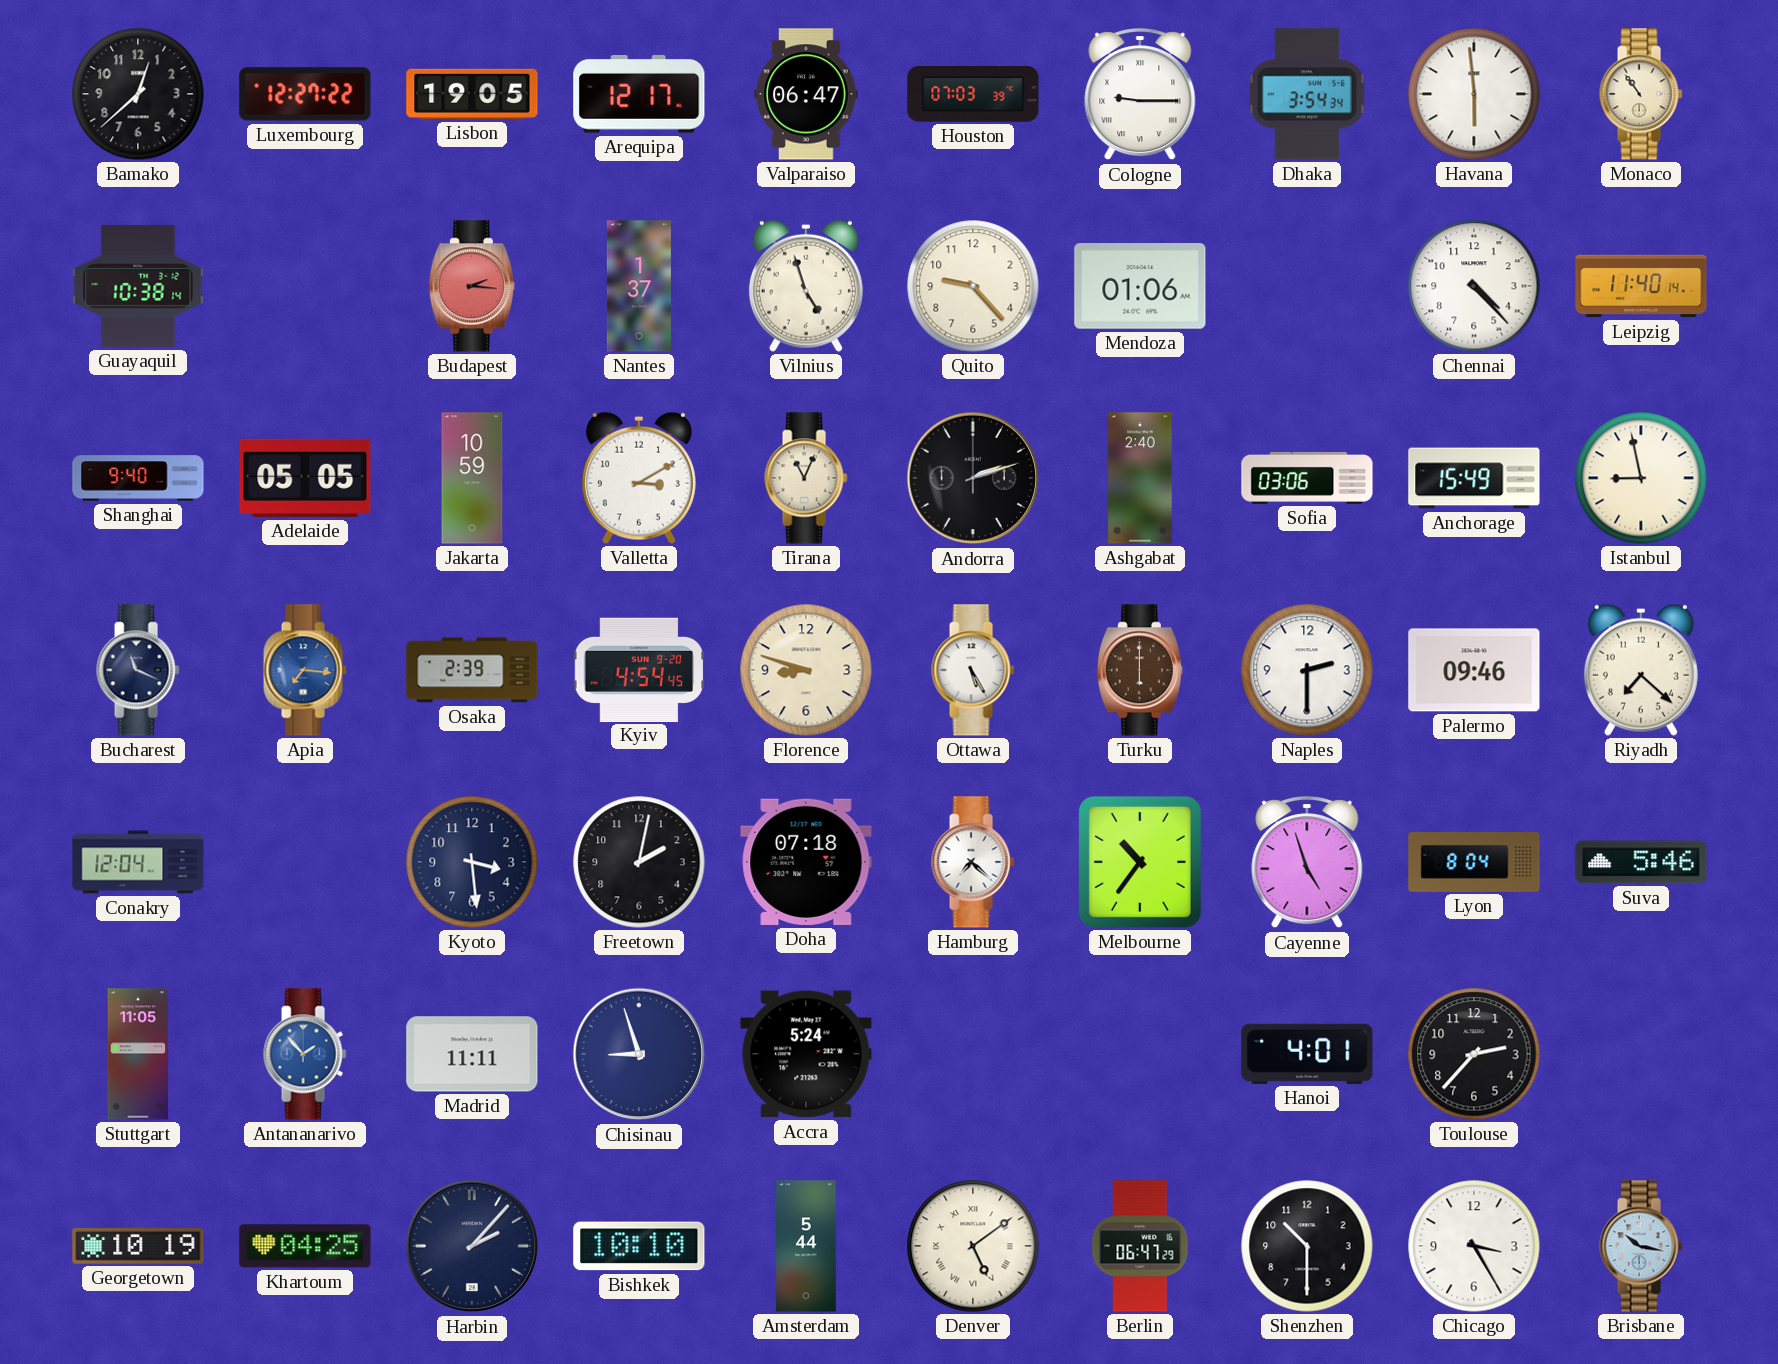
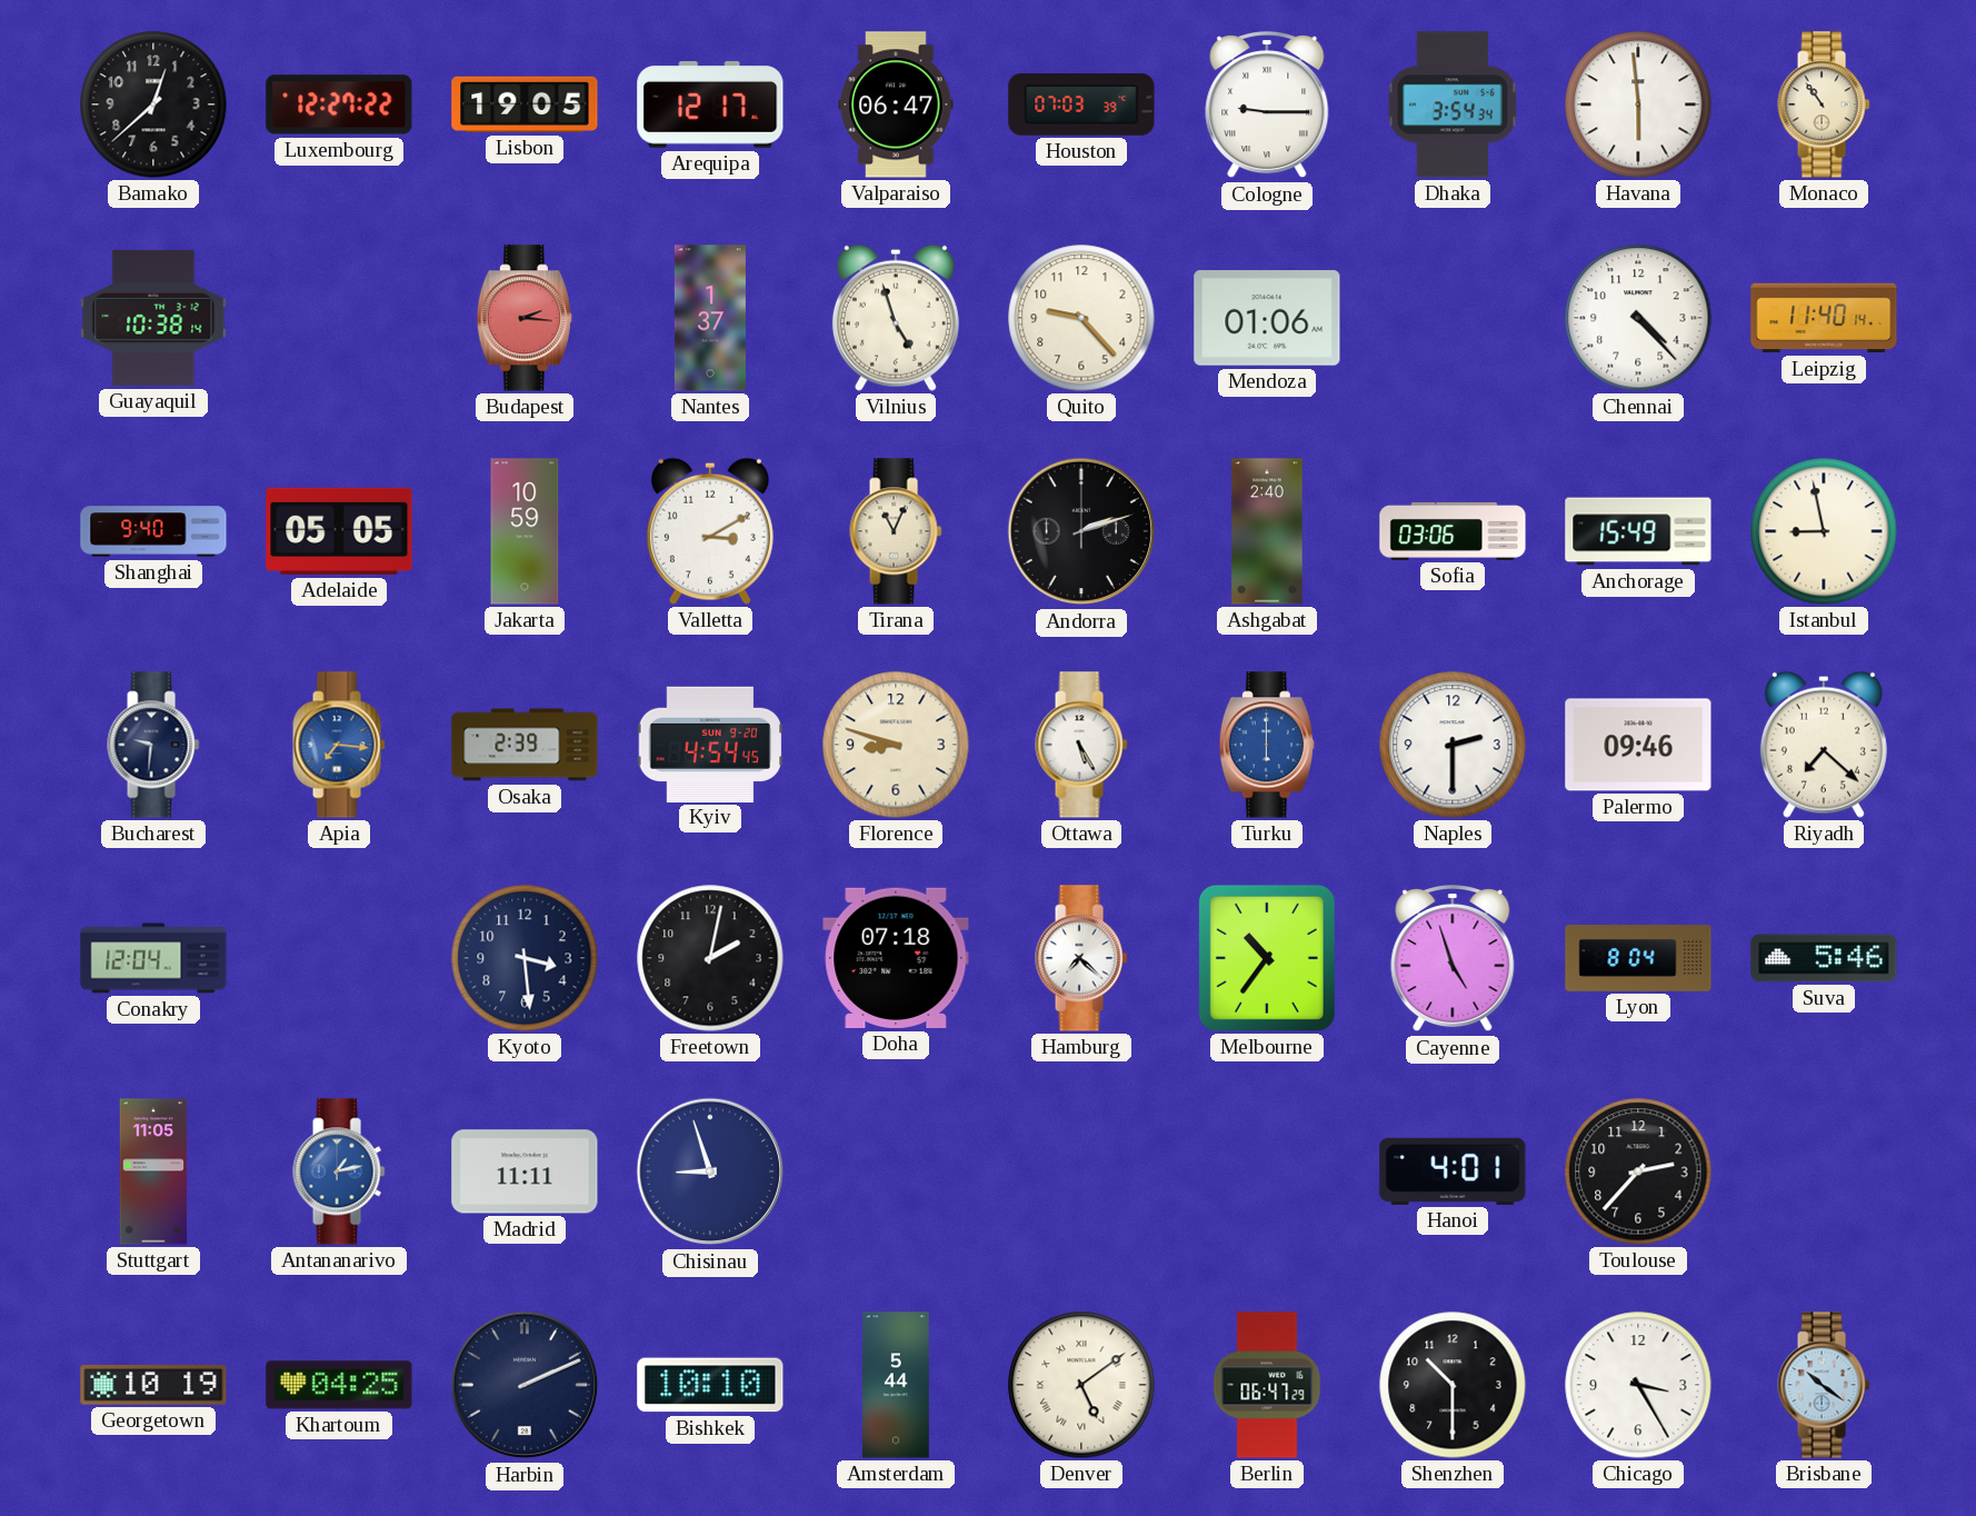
Bucharest: 11:19 -> 9:31 (153, 745)
Turku dial: brown -> blue (1267, 745)
Antananarivo: 1:53 -> 1:13 (339, 1171)
Accra: 5:24 -> none (806, 1054)
Harbin: 2:07 -> 2:11 (525, 1385)
Brisbane: 10:17 -> 10:21 (1824, 1385)
